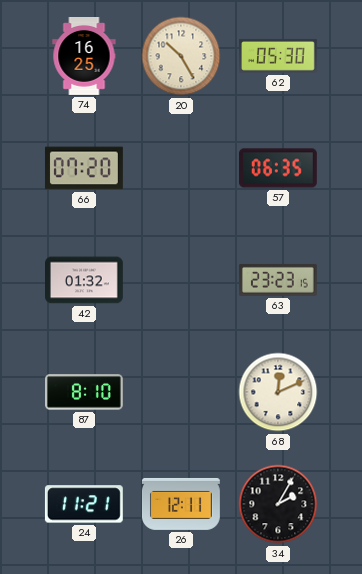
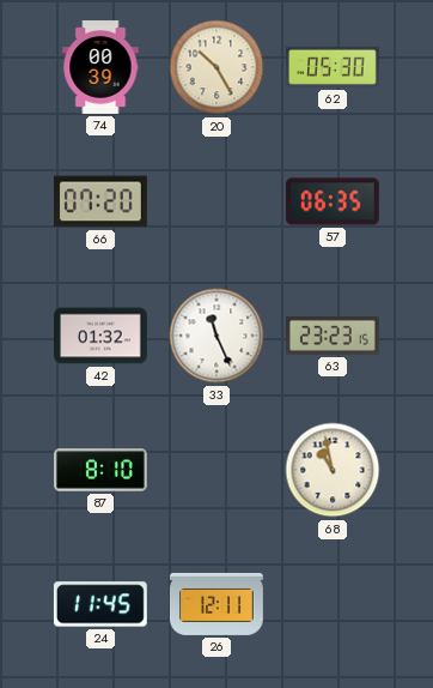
74: 16:25 -> 00:39 (100, 68)
33: none -> 11:26 (216, 336)
68: 12:11 -> 10:58 (333, 470)
24: 11:21 -> 11:45 (100, 604)
34: 2:05 -> none (278, 504)
